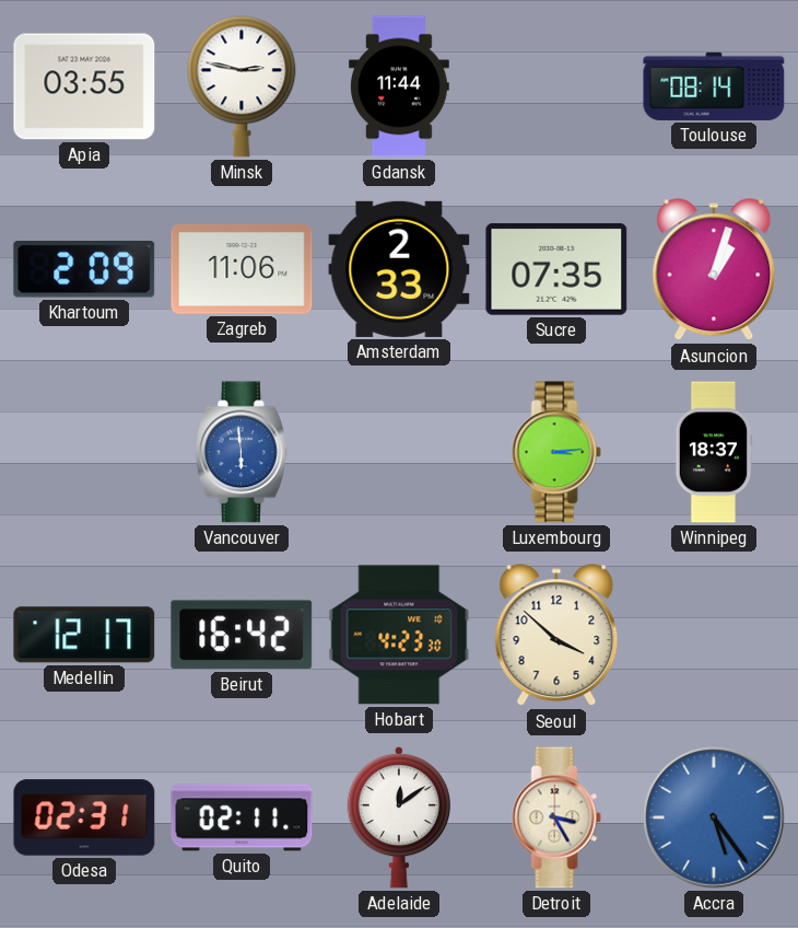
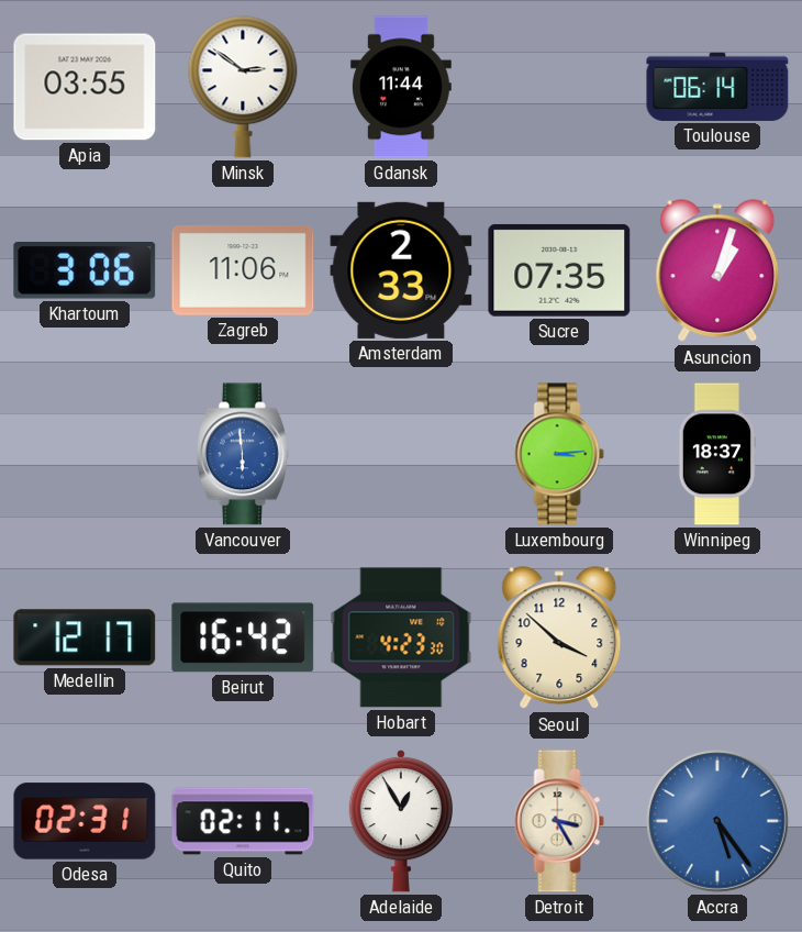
Minsk: 2:47 -> 2:51 (243, 87)
Toulouse: 08:14 -> 06:14 (717, 87)
Khartoum: 2:09 -> 3:06 (85, 271)
Adelaide: 12:09 -> 12:55 (400, 821)
